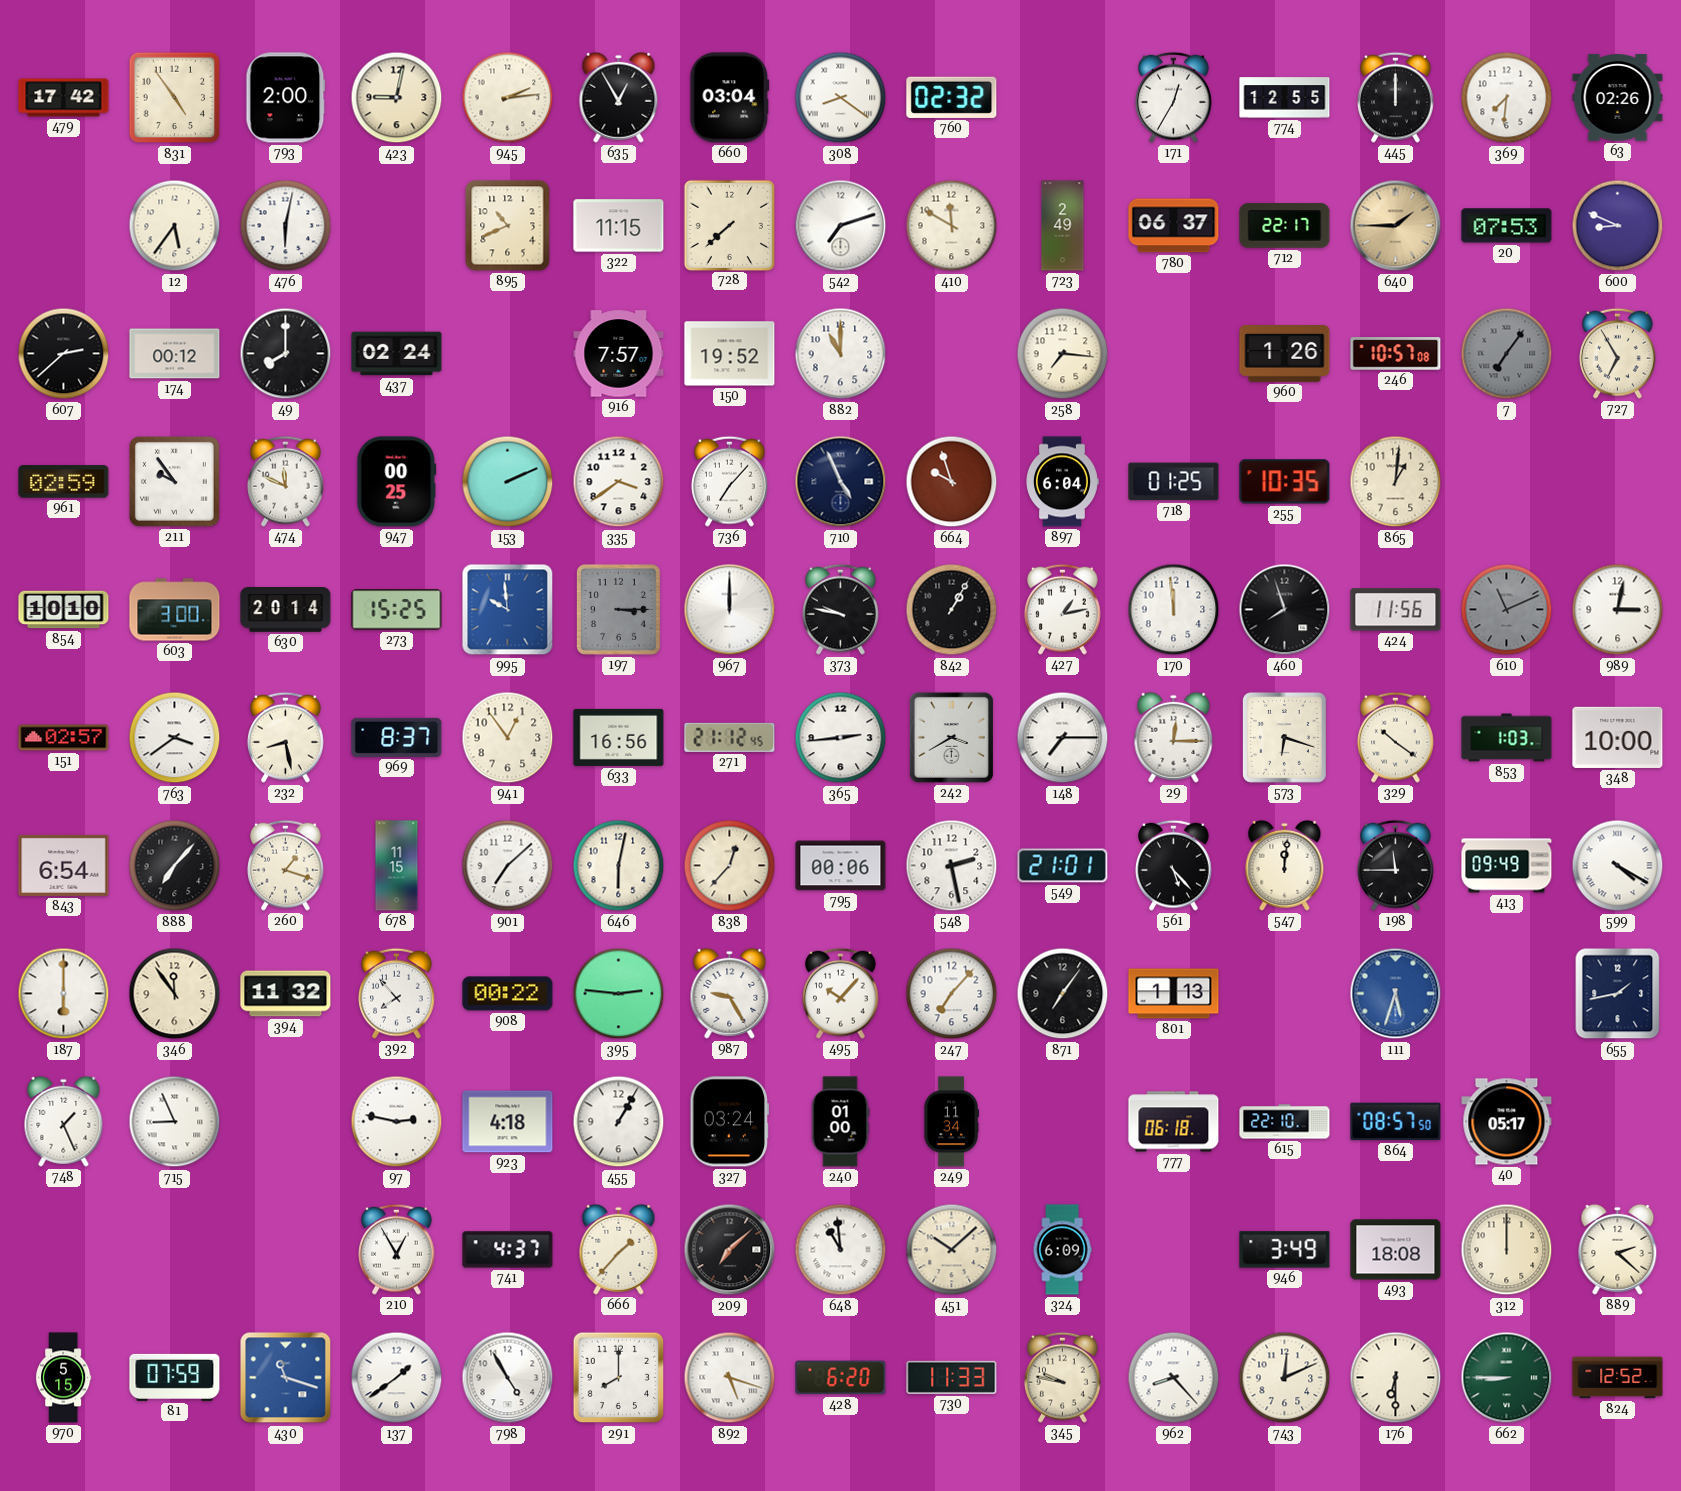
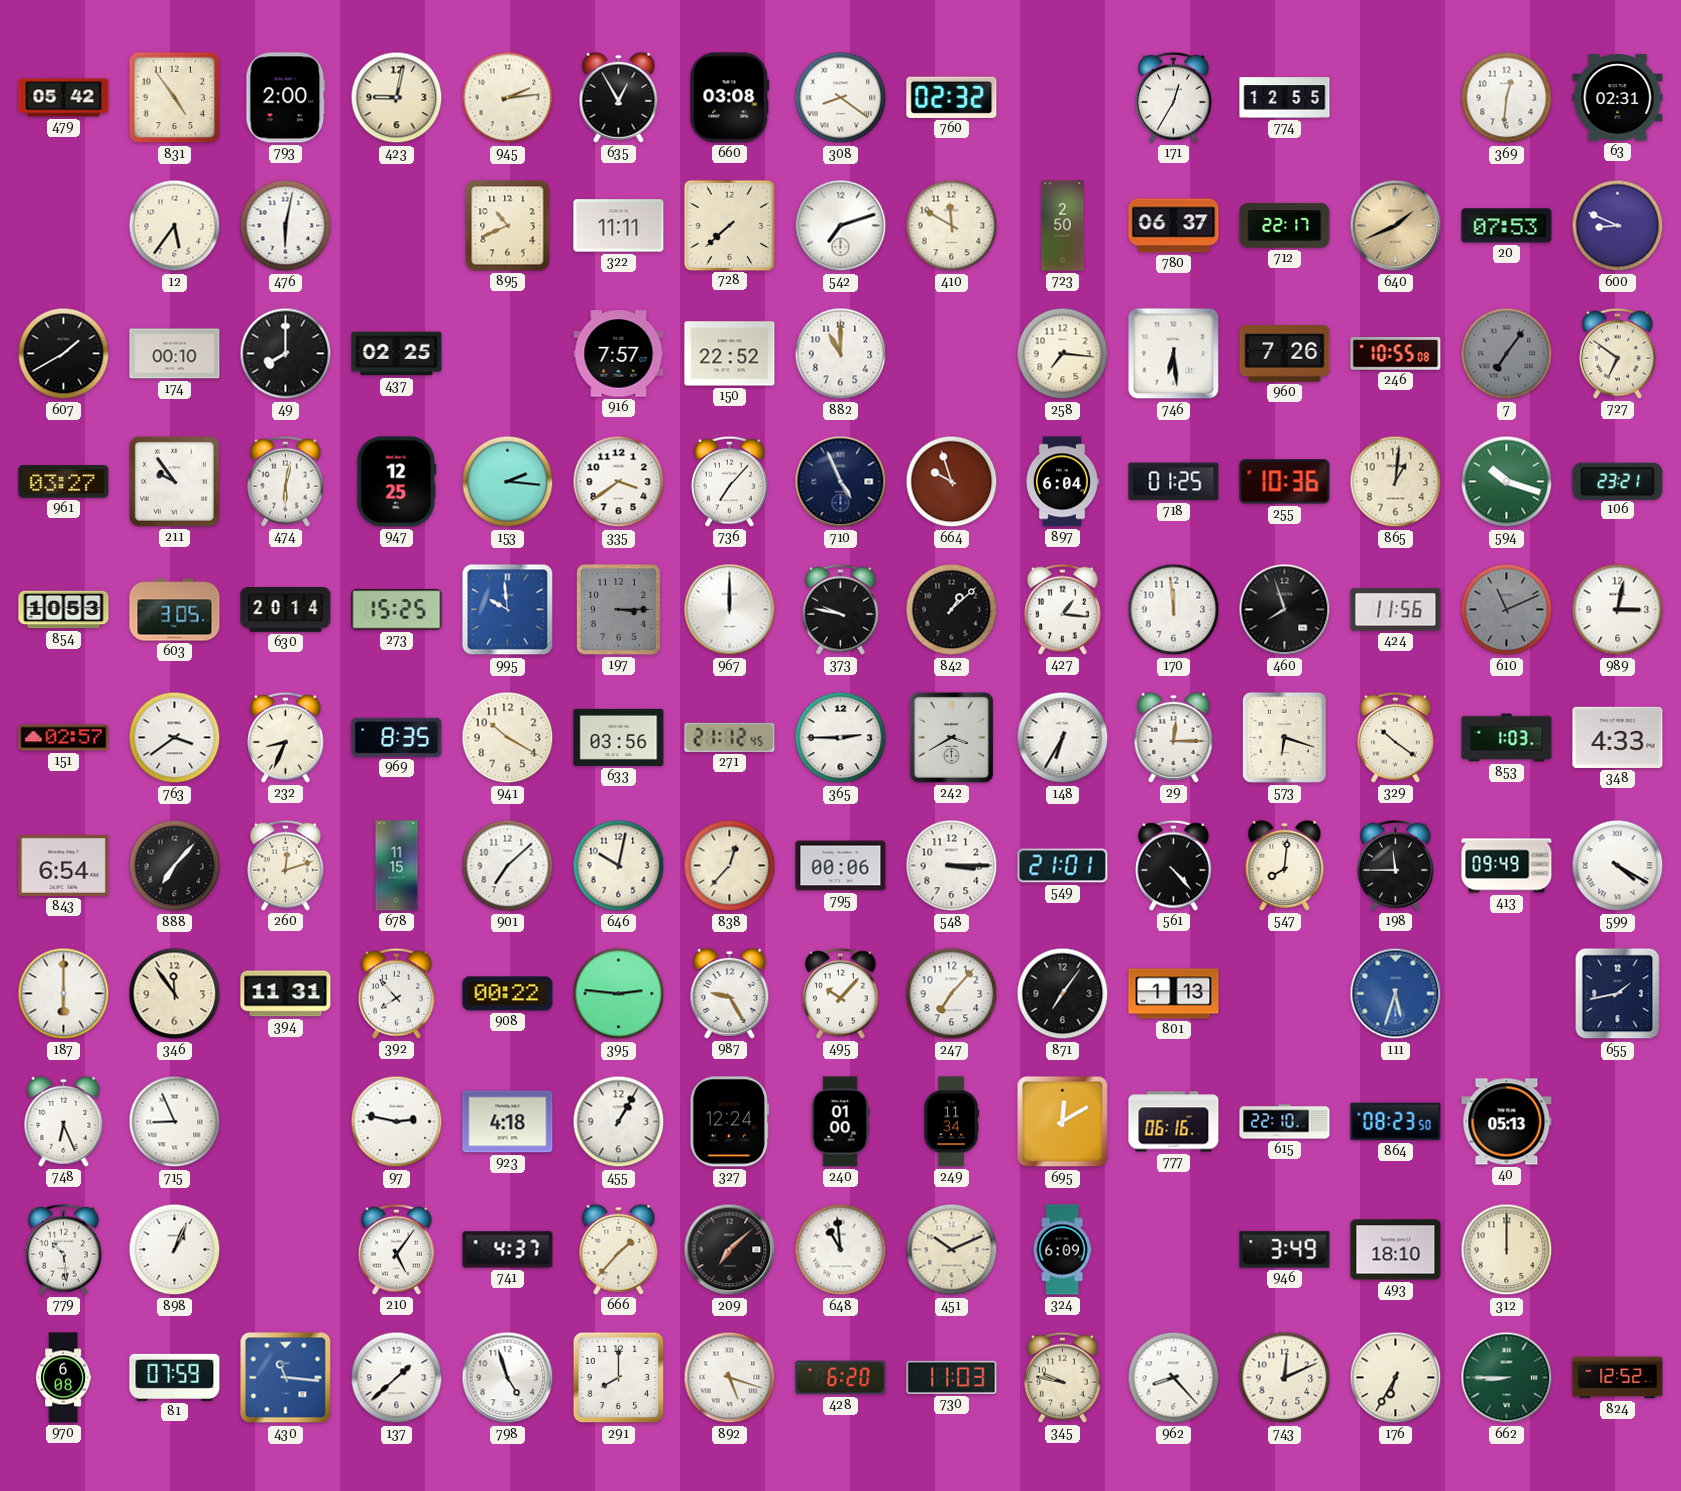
479: 17:42 -> 05:42 (64, 98)
660: 03:04 -> 03:08 (730, 98)
445: 12:00 -> none (1396, 97)
369: 7:31 -> 12:31 (1507, 98)
63: 02:26 -> 02:31 (1618, 98)
322: 11:15 -> 11:11 (619, 226)
723: 2:49 -> 2:50 (1063, 226)
640: 1:45 -> 1:41 (1396, 226)
607: 2:38 -> 1:40 (64, 354)
174: 00:12 -> 00:10 (175, 354)
437: 02:24 -> 02:25 (397, 354)
150: 19:52 -> 22:52 (730, 354)
746: none -> 6:29 (1174, 354)
960: 1:26 -> 7:26 (1285, 354)
246: 10:57 -> 10:55 (1396, 354)
727: 6:55 -> 6:51 (1618, 353)
961: 02:59 -> 03:27 (64, 482)
474: 11:49 -> 6:02 (286, 481)
947: 00:25 -> 12:25 (397, 482)
153: 2:11 -> 2:16 (508, 482)
255: 10:35 -> 10:36 (1285, 482)
594: none -> 10:18 (1507, 482)
106: none -> 23:21 (1618, 481)
854: 10:10 -> 10:53 (64, 610)
603: 3:00 -> 3:05 (175, 610)
842: 1:05 -> 1:08 (952, 610)
427: 1:13 -> 1:16 (1063, 609)
232: 8:28 -> 8:34 (286, 737)
969: 8:37 -> 8:35 (397, 737)
941: 12:54 -> 10:20 (508, 738)
633: 16:56 -> 03:56 (619, 737)
365: 2:44 -> 2:45 (841, 738)
148: 7:15 -> 6:35 (1063, 738)
348: 10:00 -> 4:33 (1618, 737)
260: 1:18 -> 12:12 (286, 865)
646: 6:02 -> 10:02 (619, 866)
548: 2:28 -> 3:15 (952, 866)
561: 5:23 -> 4:23 (1174, 865)
547: 12:01 -> 8:01 (1285, 865)
394: 11:32 -> 11:31 (286, 994)
748: 1:26 -> 6:26 (64, 1121)
327: 03:24 -> 12:24 (730, 1122)
695: none -> 12:10 (1063, 1122)
777: 06:18 -> 06:16 (1174, 1122)
864: 08:57 -> 08:23 (1396, 1122)
40: 05:17 -> 05:13 (1507, 1122)
779: none -> 10:29 (64, 1249)
898: none -> 1:04 (175, 1250)
210: 12:55 -> 5:06 (397, 1249)
451: 10:08 -> 10:11 (952, 1250)
493: 18:08 -> 18:10 (1396, 1250)
889: 2:22 -> none (1618, 1249)
970: 5:15 -> 6:08 (63, 1378)
430: 11:18 -> 11:16 (286, 1378)
137: 1:39 -> 1:38 (397, 1378)
798: 4:55 -> 4:57 (508, 1378)
730: 11:33 -> 11:03 (952, 1377)
176: 6:30 -> 6:35 (1396, 1378)
